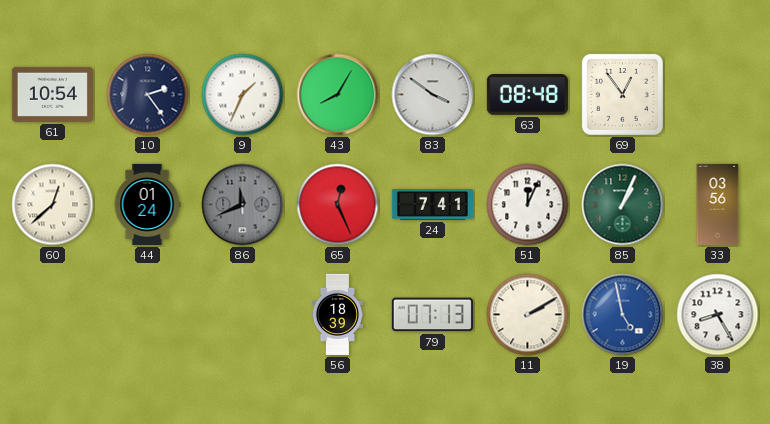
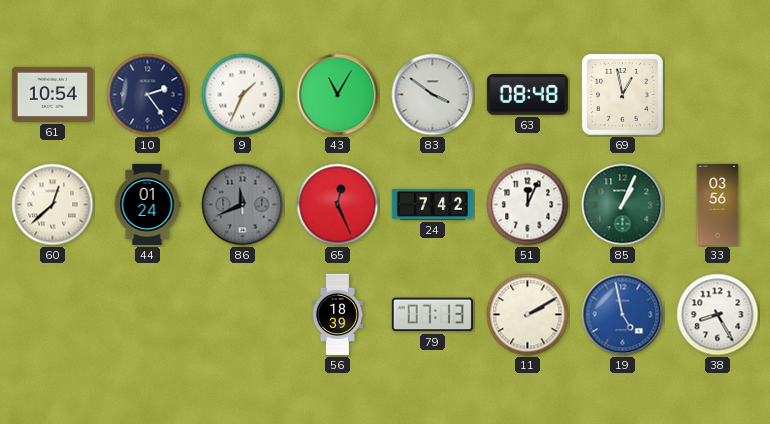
43: 8:05 -> 11:05 (338, 95)
69: 12:54 -> 12:58 (622, 94)
24: 7:41 -> 7:42 (432, 205)
